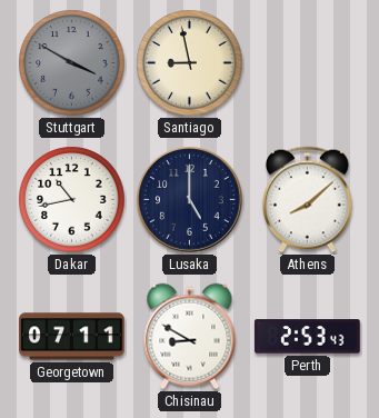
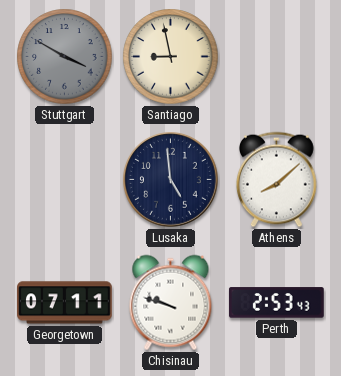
Dakar: 10:43 -> none (72, 200)
Lusaka: 5:00 -> 4:59 (171, 180)
Chisinau: 8:50 -> 9:48 (171, 303)
